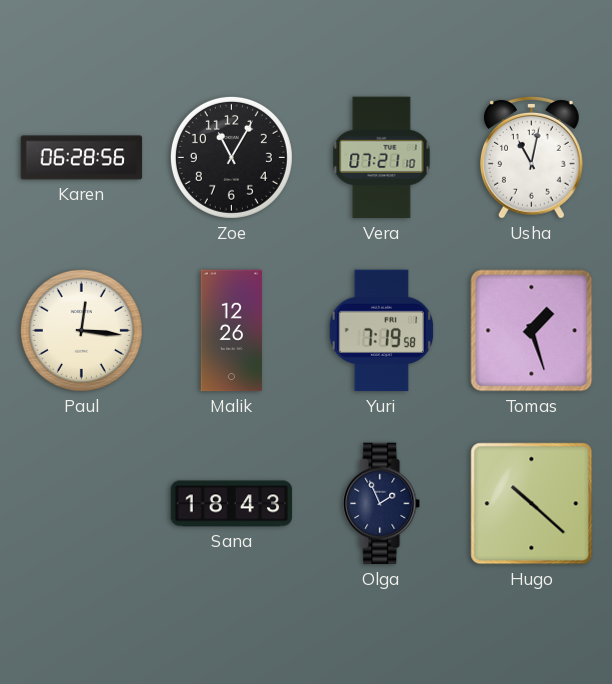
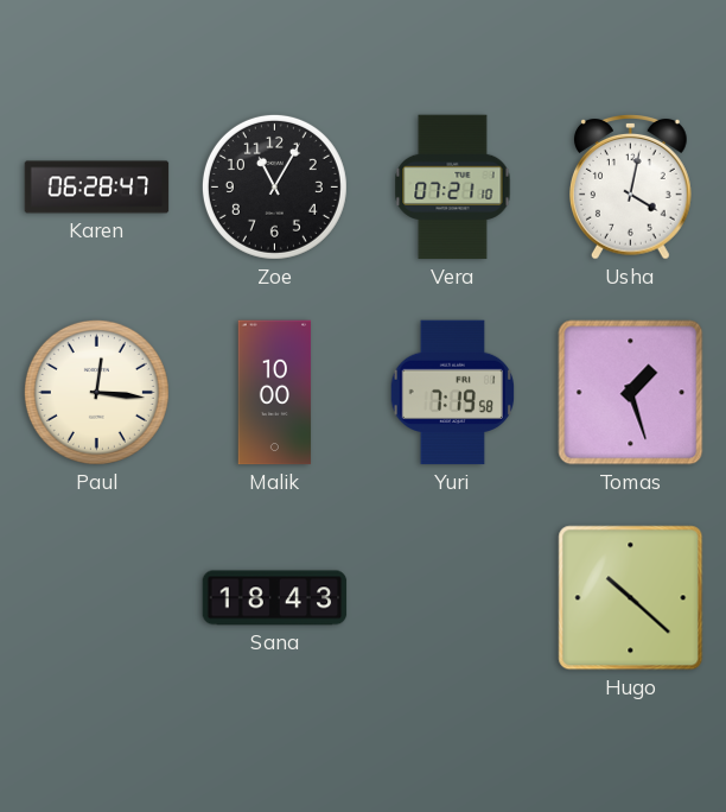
Karen: 06:28:56 -> 06:28:47 (97, 188)
Usha: 11:02 -> 4:02 (631, 188)
Malik: 12:26 -> 10:00 (275, 393)
Olga: 1:56 -> none (382, 504)
